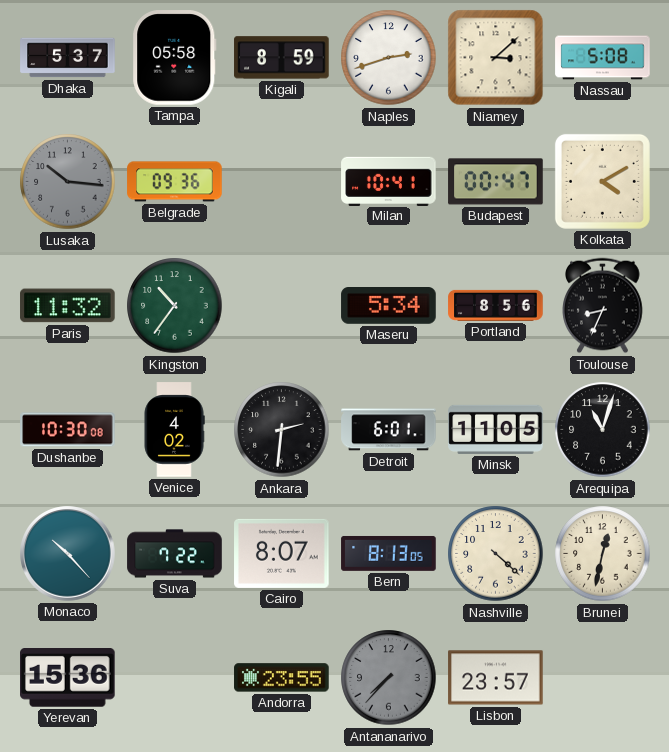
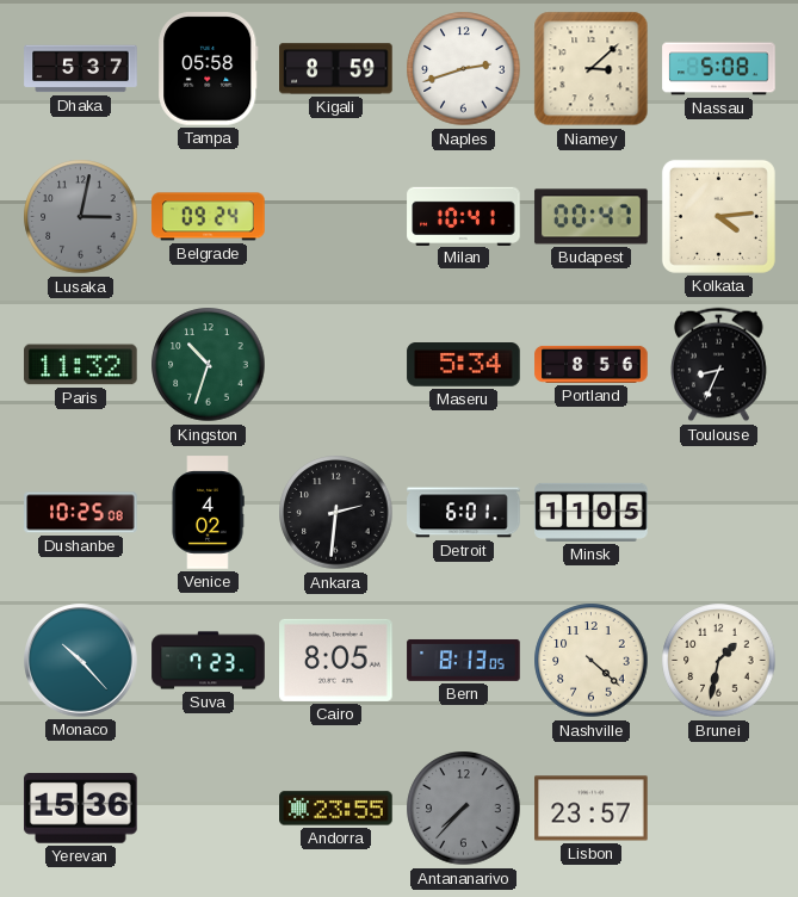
Lusaka: 10:16 -> 3:02 (81, 217)
Belgrade: 09:36 -> 09:24 (209, 217)
Kolkata: 4:10 -> 4:14 (718, 216)
Kingston: 10:36 -> 10:33 (209, 365)
Dushanbe: 10:30 -> 10:25 (81, 513)
Arequipa: 11:03 -> none (603, 430)
Suva: 7:22 -> 7:23 (209, 661)
Cairo: 8:07 -> 8:05 (336, 660)
Brunei: 12:32 -> 1:32 (719, 661)
